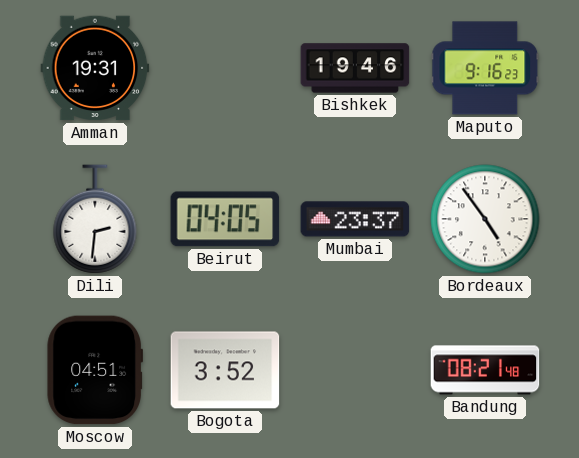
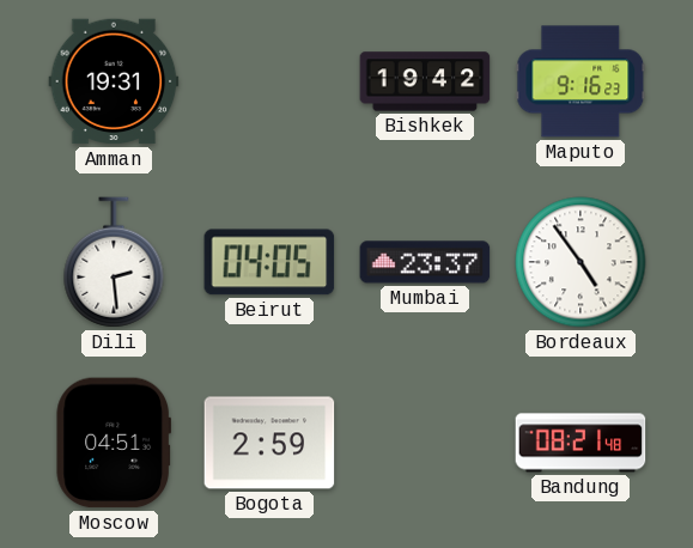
Bishkek: 19:46 -> 19:42 (425, 81)
Dili: 2:31 -> 2:29 (114, 262)
Bogota: 3:52 -> 2:59 (269, 443)
